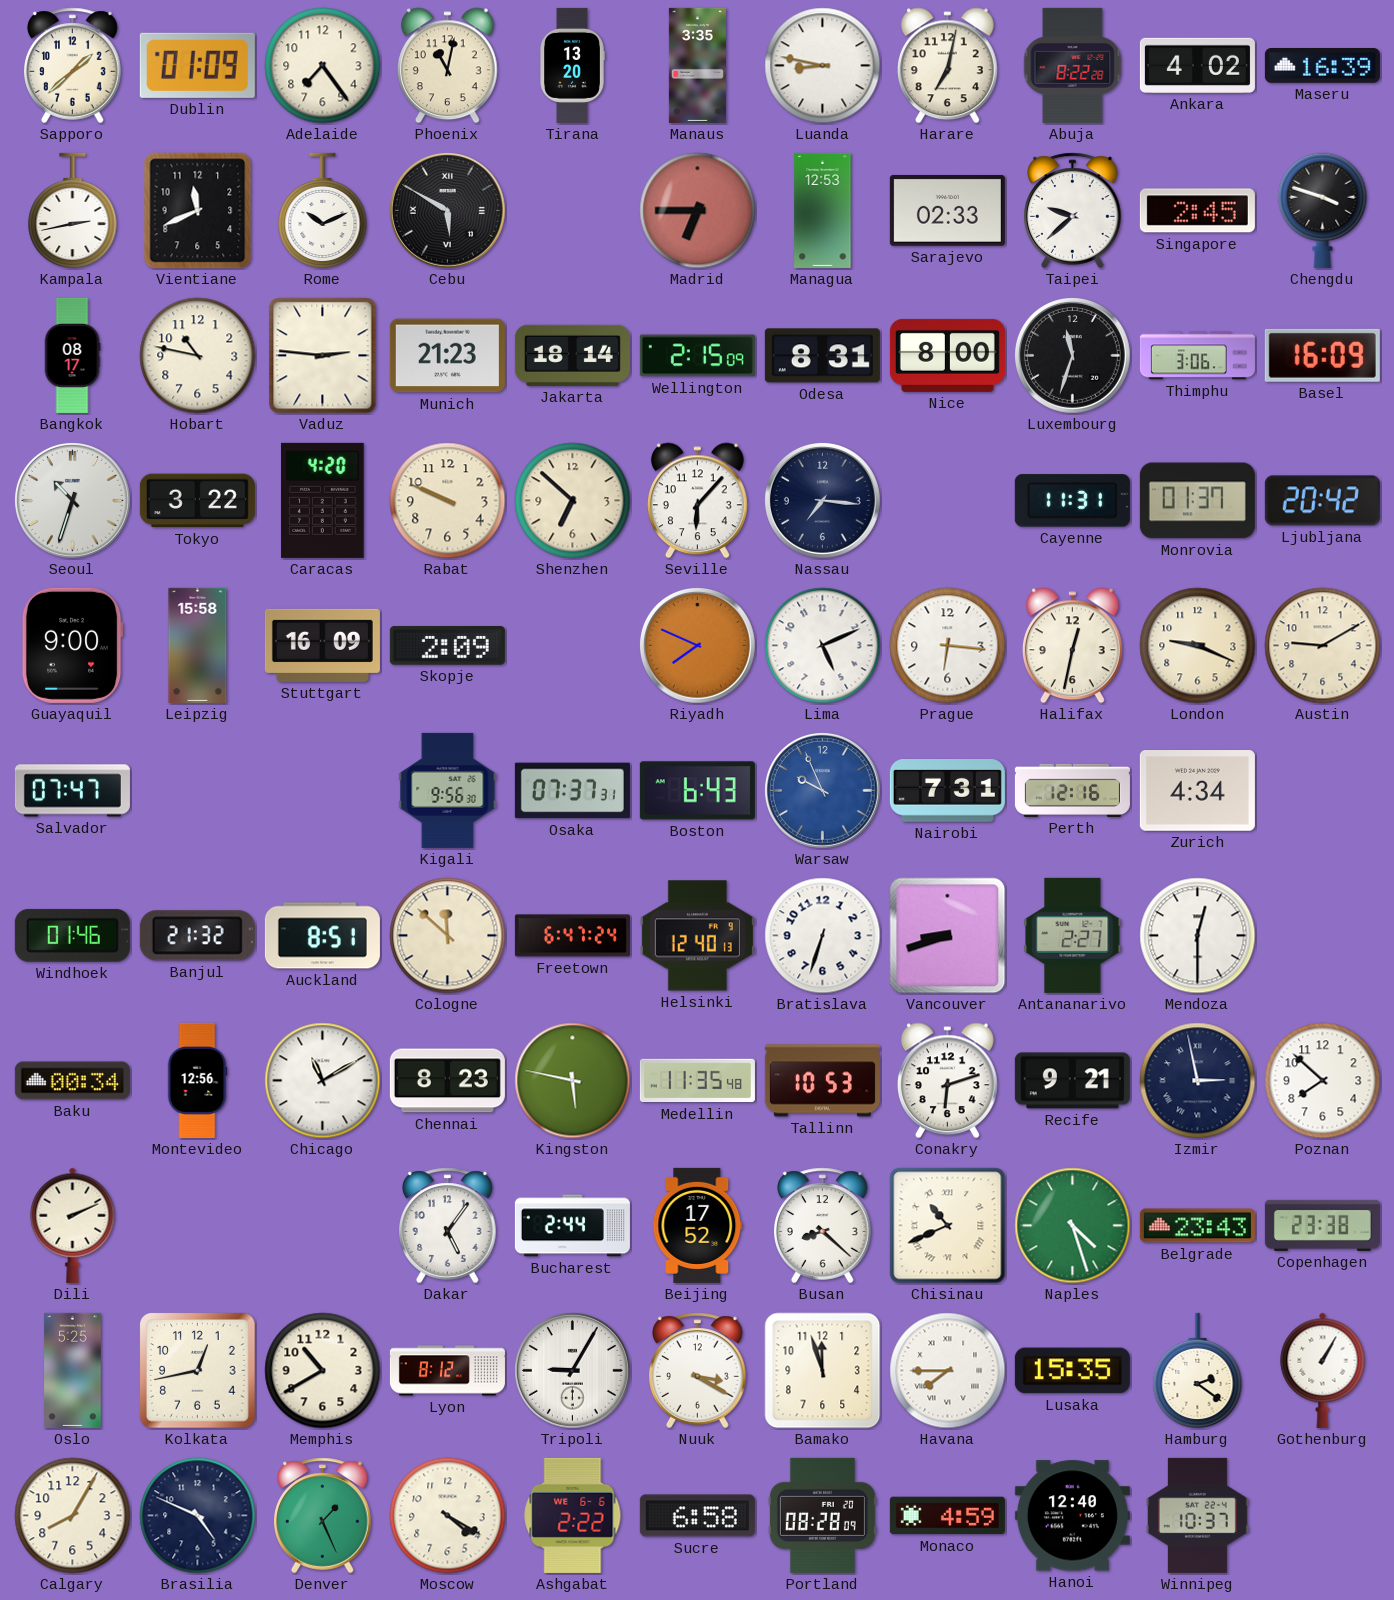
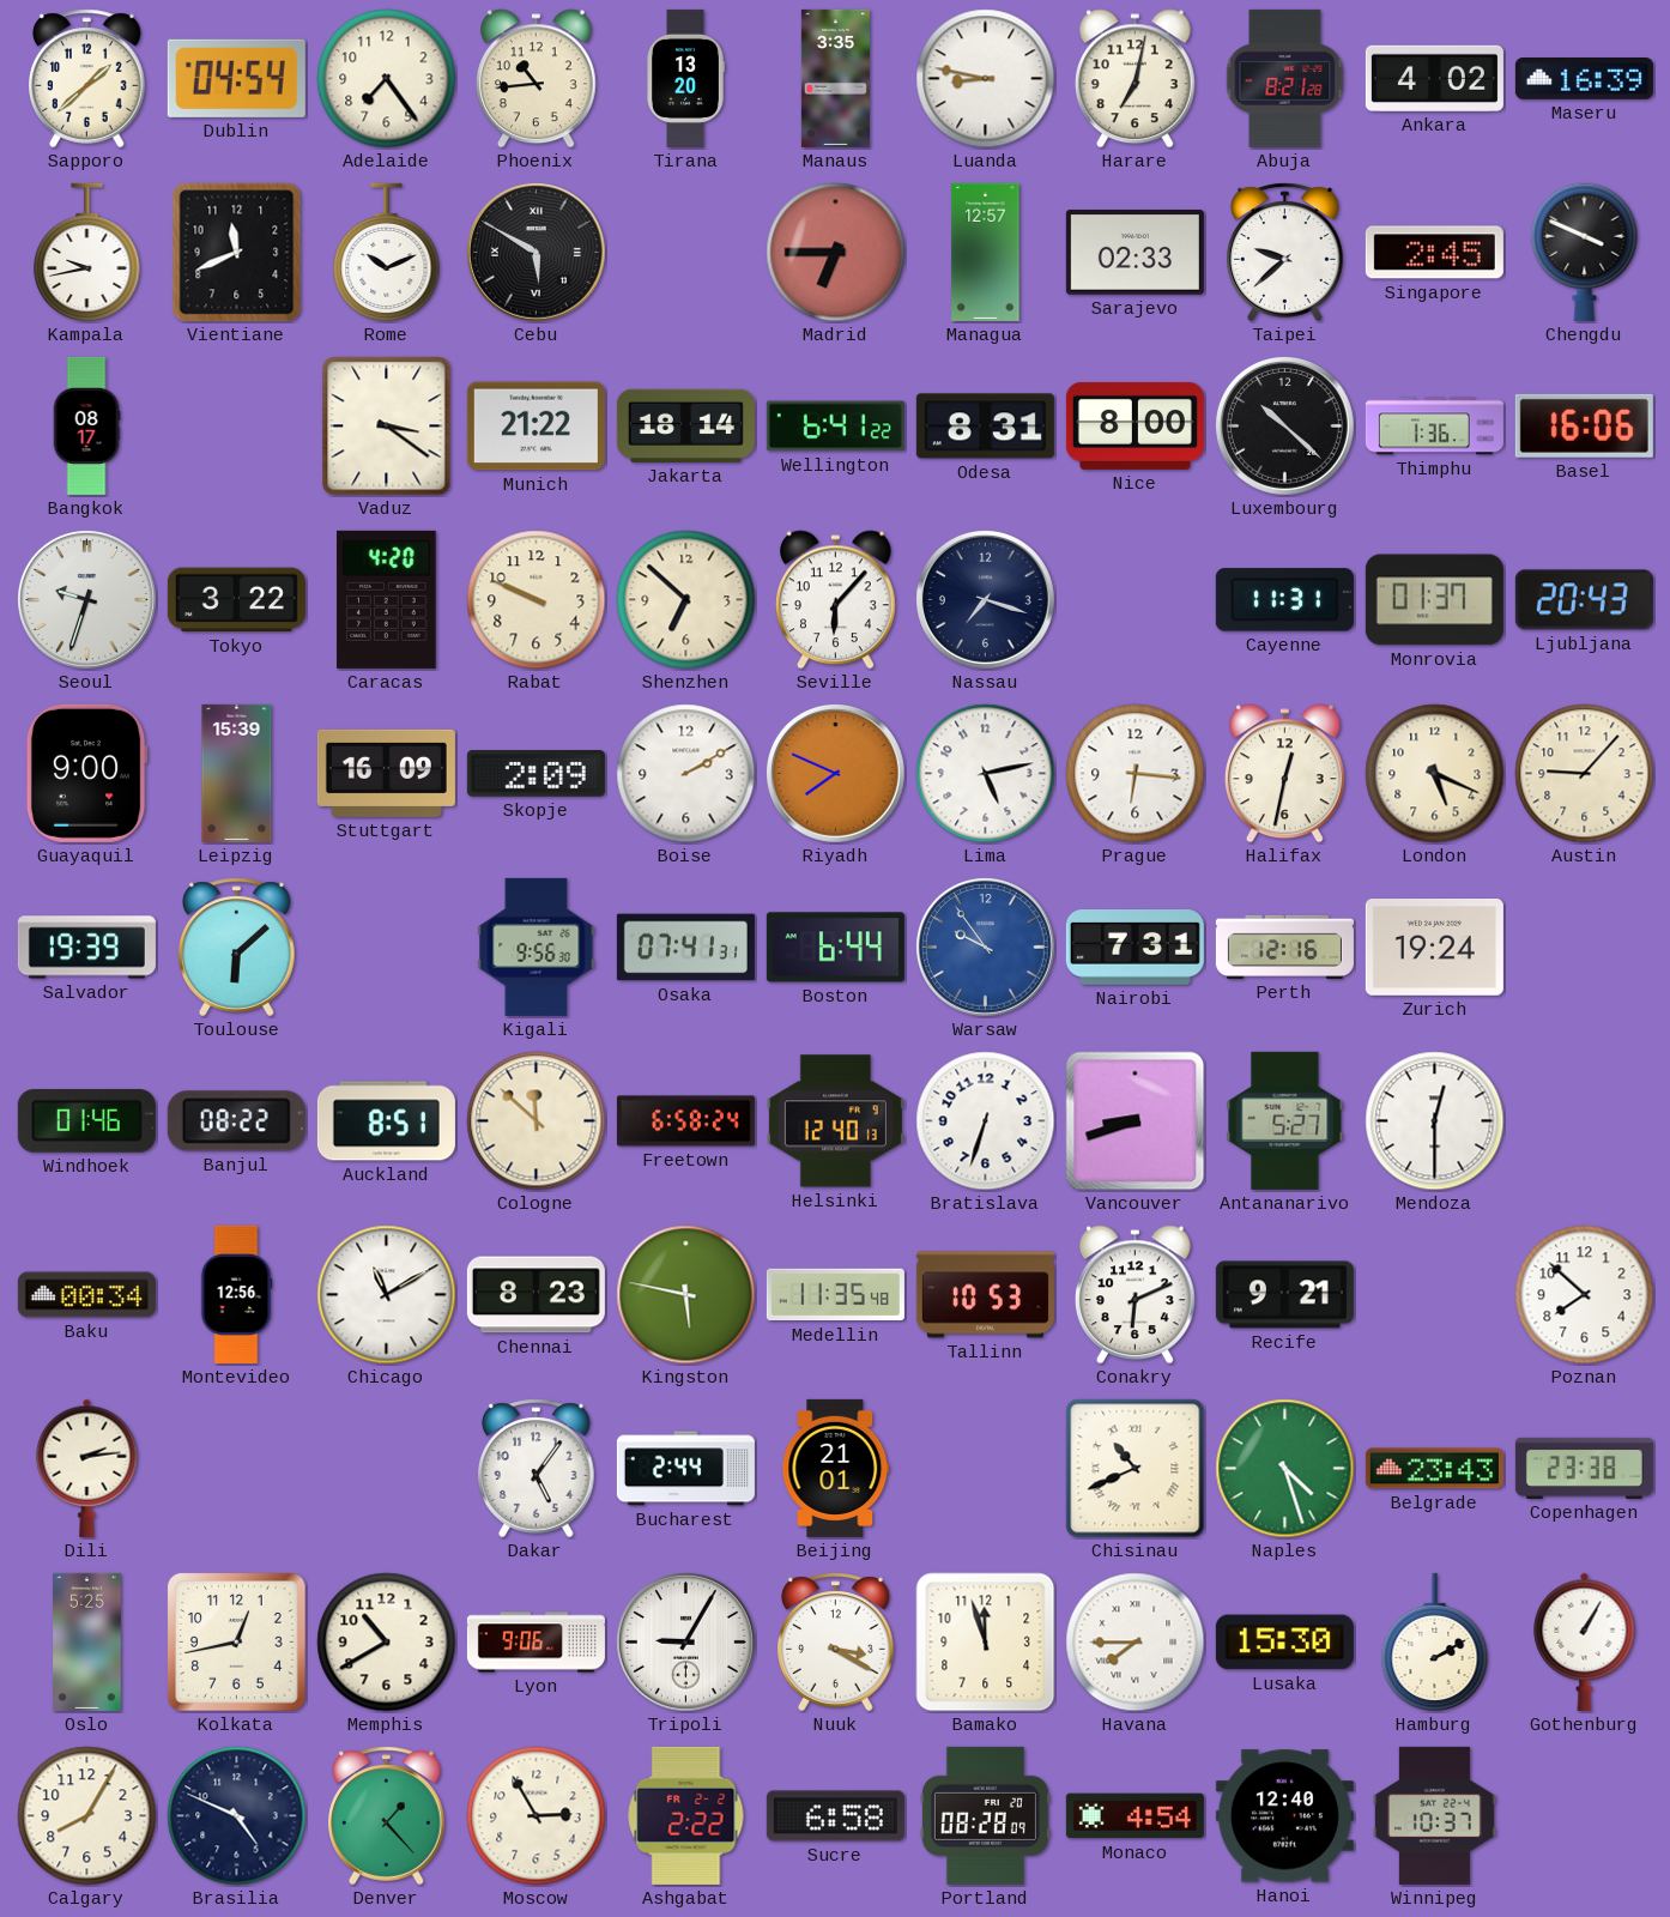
Dublin: 01:09 -> 04:54 (236, 78)
Phoenix: 11:02 -> 10:44 (536, 79)
Abuja: 8:22 -> 8:21 (1285, 78)
Kampala: 2:43 -> 9:43 (87, 253)
Managua: 12:53 -> 12:57 (986, 252)
Chengdu: 3:48 -> 3:49 (1585, 252)
Hobart: 10:47 -> none (198, 356)
Vaduz: 2:46 -> 3:21 (387, 427)
Munich: 21:23 -> 21:22 (536, 427)
Wellington: 2:15 -> 6:41 (835, 427)
Luxembourg: 11:33 -> 10:22 (1284, 425)
Thimphu: 3:06 -> 1:36 (1434, 427)
Basel: 16:09 -> 16:06 (1584, 425)
Seoul: 10:33 -> 9:33 (86, 599)
Nassau: 7:16 -> 7:18 (985, 599)
Ljubljana: 20:42 -> 20:43 (1584, 600)
Leipzig: 15:58 -> 15:39 (237, 773)
Boise: none -> 2:10 (686, 774)
Lima: 5:11 -> 5:13 (986, 774)
London: 9:19 -> 5:19 (1435, 774)
Austin: 9:10 -> 9:07 (1585, 774)
Salvador: 07:47 -> 19:39 (86, 948)
Toulouse: none -> 6:08 (237, 948)
Osaka: 07:37 -> 07:41 (685, 948)
Boston: 6:43 -> 6:44 (835, 948)
Warsaw: 9:56 -> 9:54 (985, 947)
Zurich: 4:34 -> 19:24 (1434, 948)
Banjul: 21:32 -> 08:22 (236, 1121)
Freetown: 6:47 -> 6:58 (685, 1121)
Antananarivo: 2:27 -> 5:27 (1285, 1120)
Conakry: 6:12 -> 6:11 (1134, 1295)
Izmir: 2:58 -> none (1198, 1081)
Dili: 2:11 -> 2:14 (87, 1468)
Beijing: 17:52 -> 21:01 (836, 1468)
Busan: 8:22 -> none (823, 1226)
Lyon: 8:12 -> 9:06 (536, 1643)
Lusaka: 15:35 -> 15:30 (1284, 1643)
Hamburg: 2:21 -> 2:10 (1435, 1643)
Denver: 1:26 -> 1:23 (387, 1816)
Moscow: 4:20 -> 2:55 (537, 1816)
Ashgabat date: WE 6-6 -> FR 2-2 (686, 1815)
Monaco: 4:59 -> 4:54 (1134, 1816)
